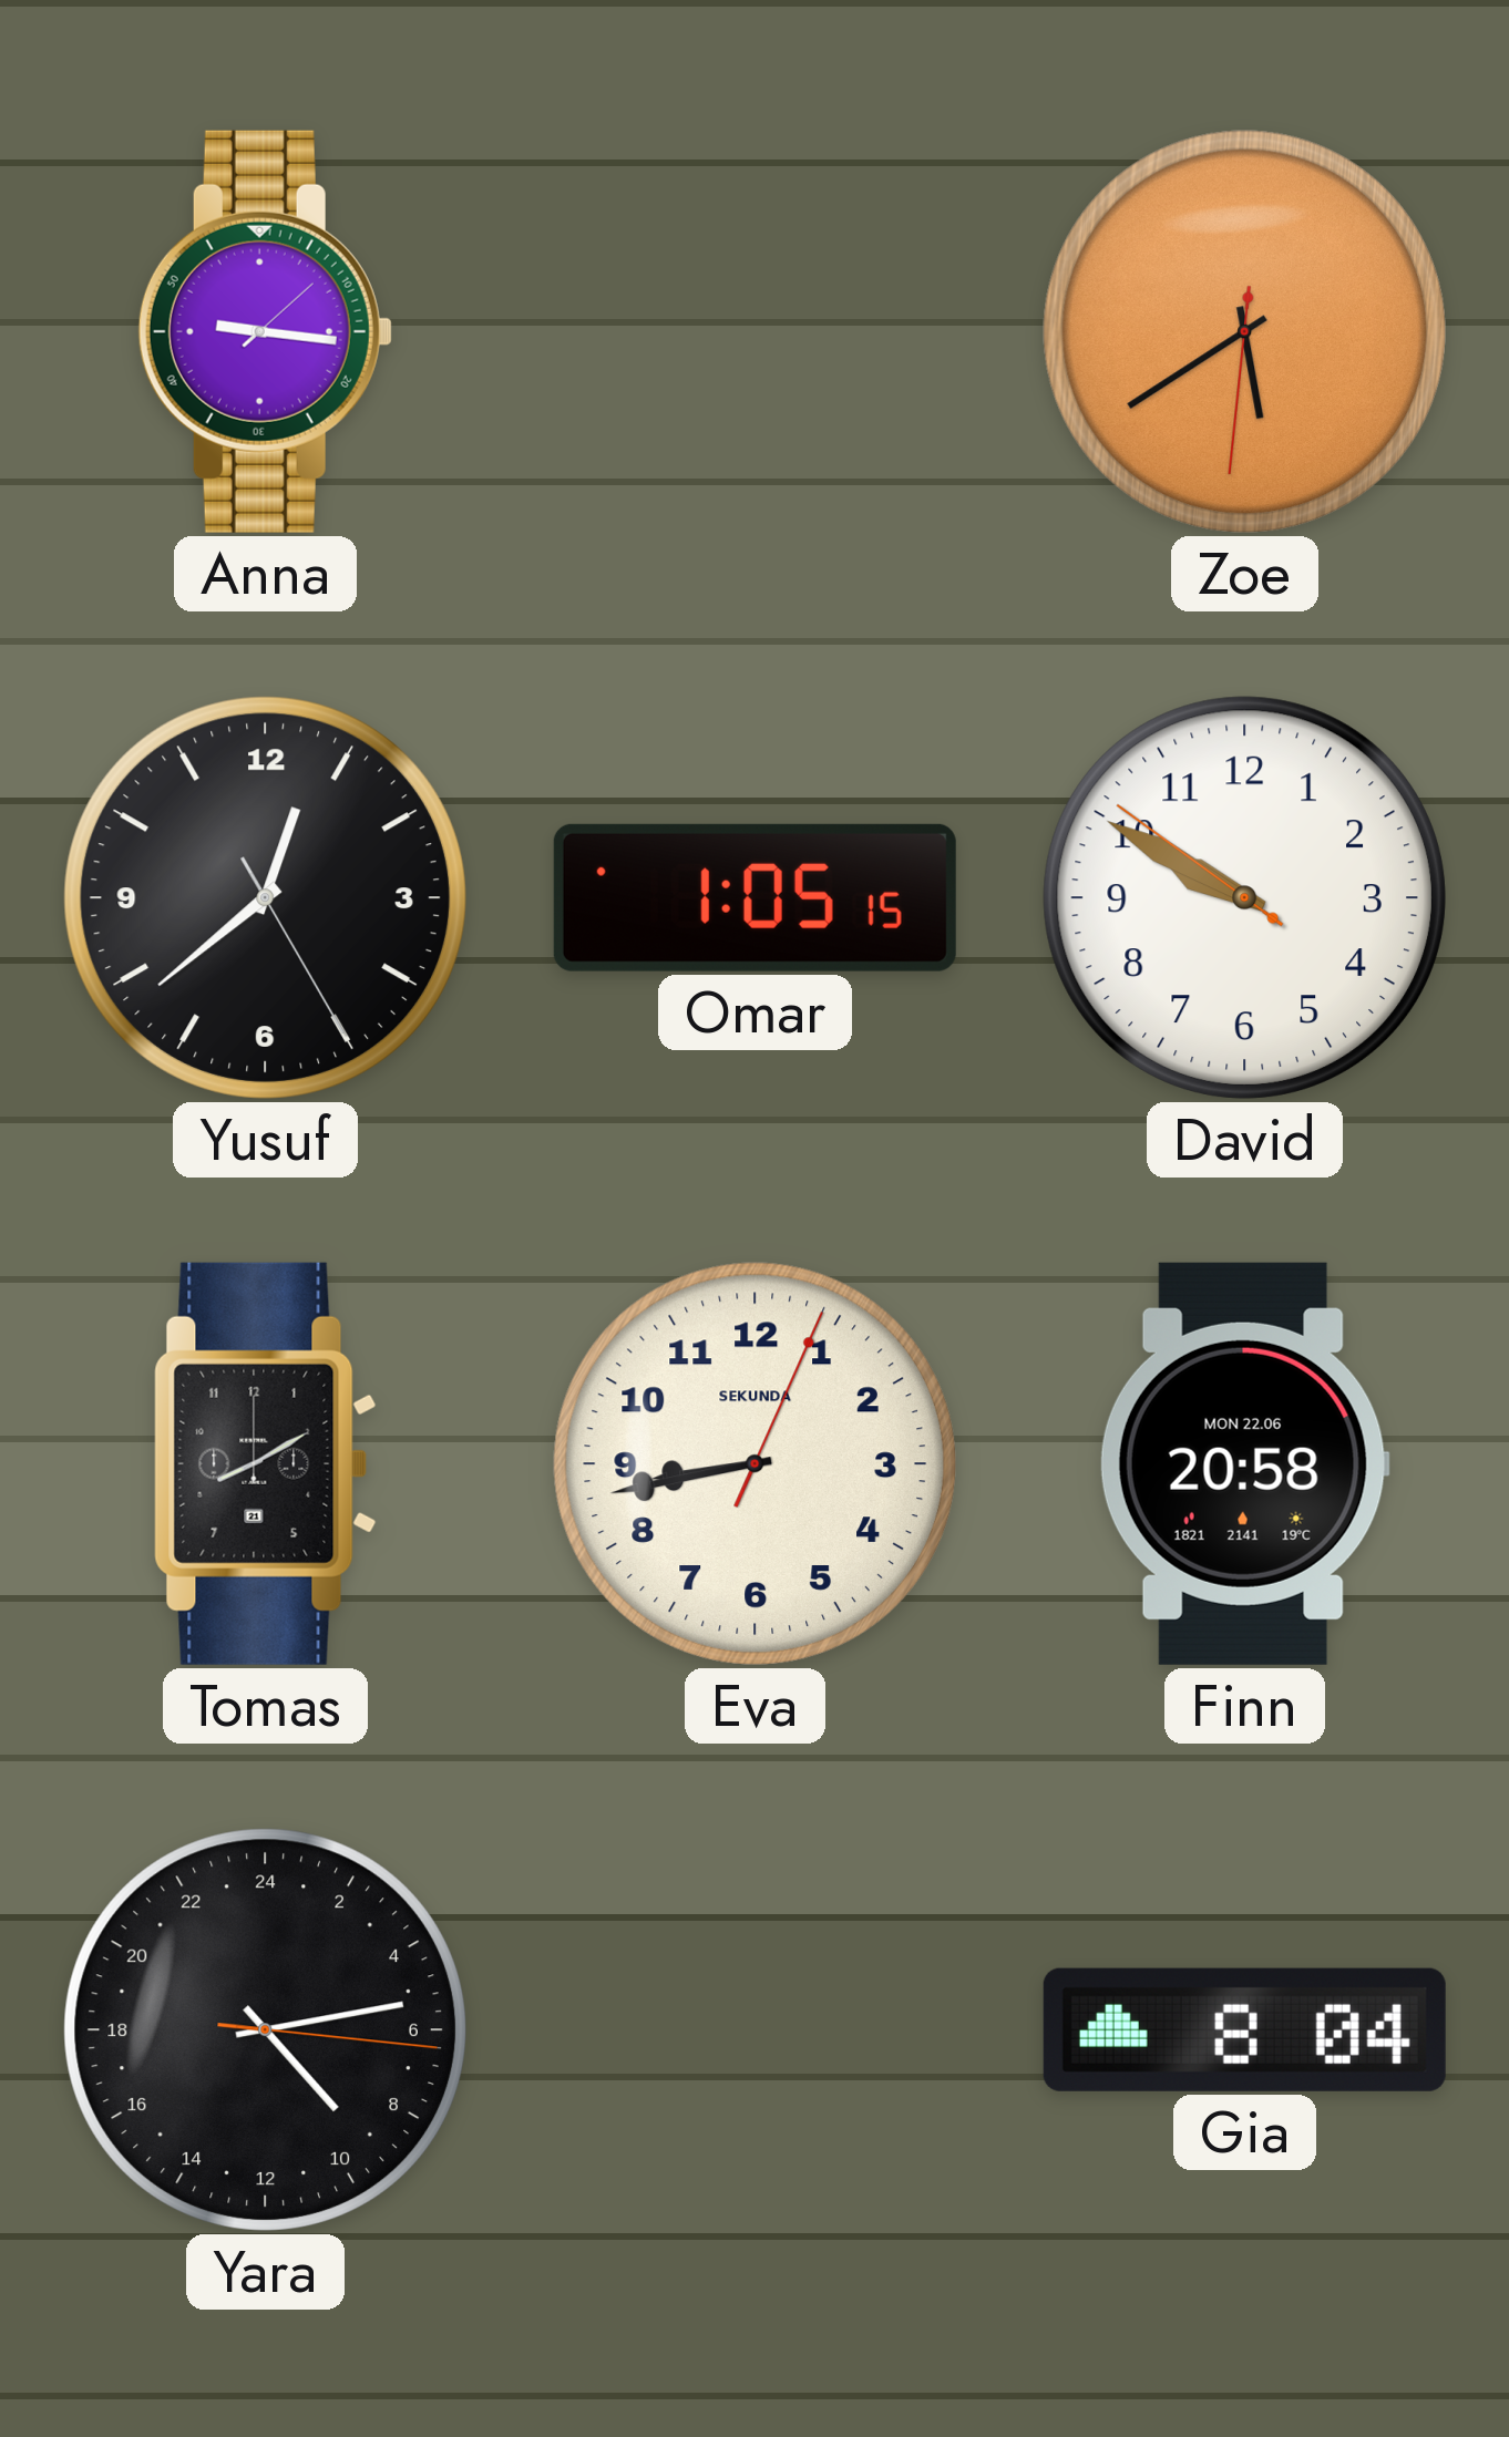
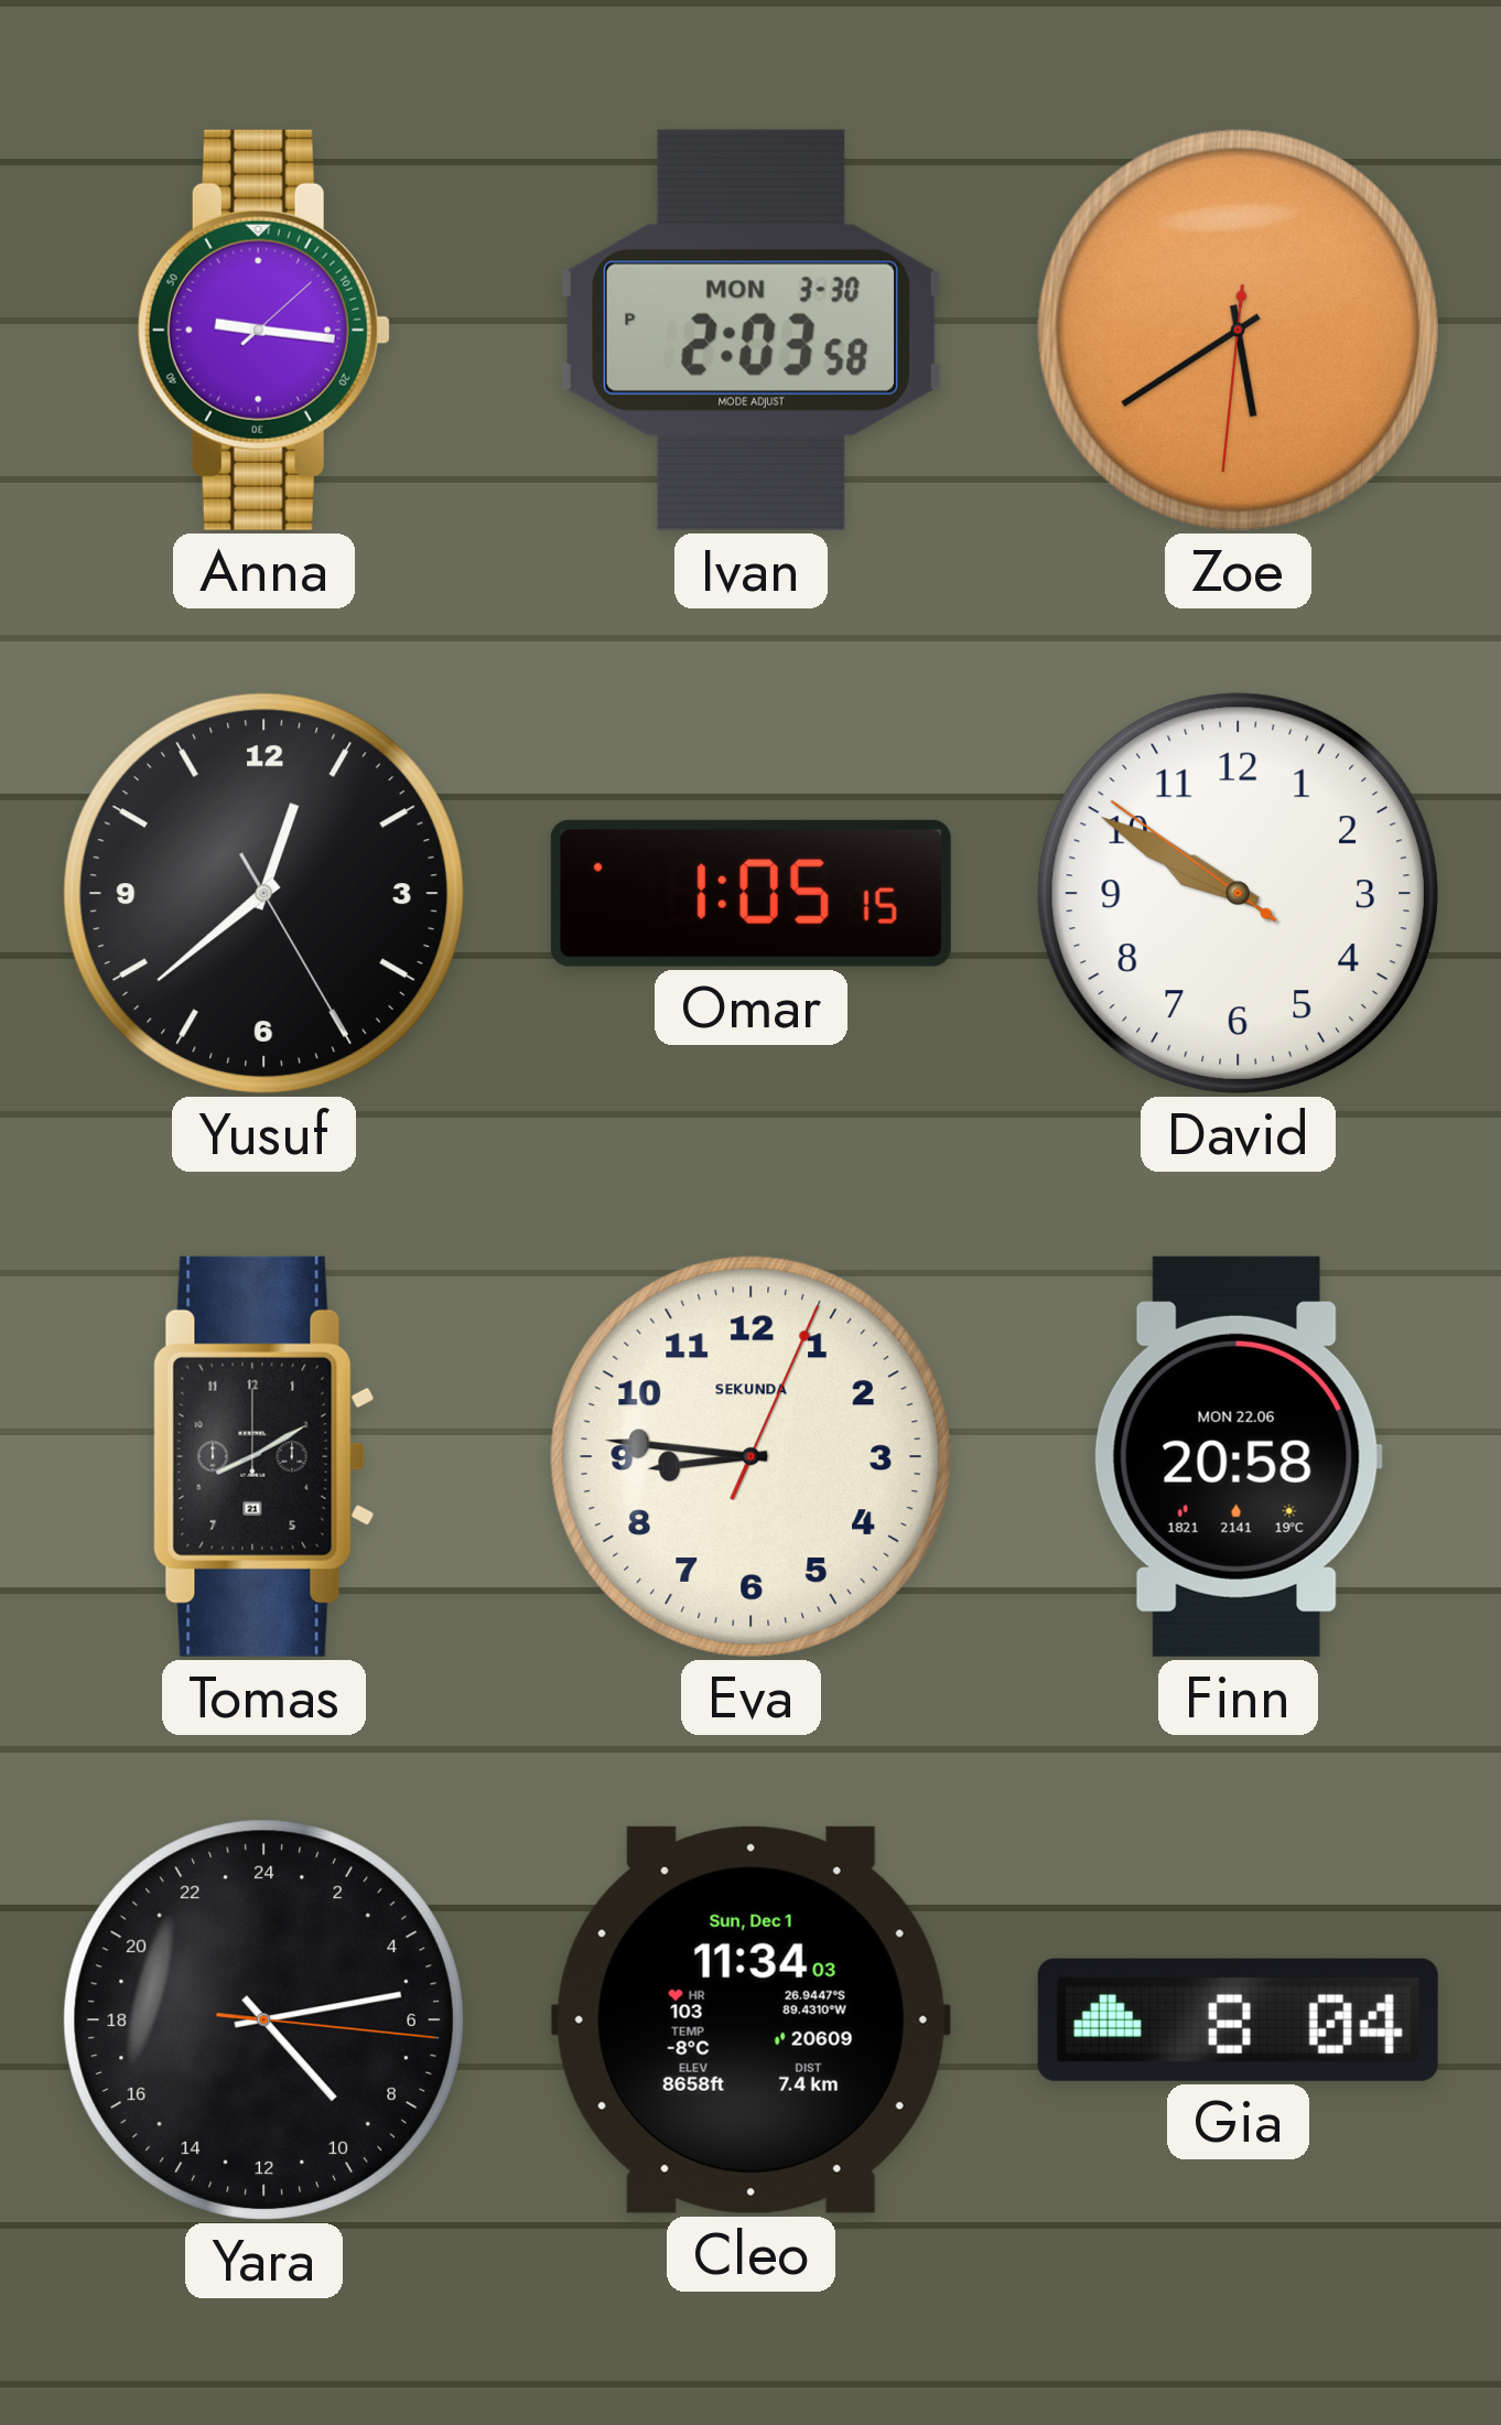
Ivan: none -> 2:03 (752, 330)
Eva: 8:43 -> 8:46 (750, 1456)
Cleo: none -> 11:34 (750, 2019)
